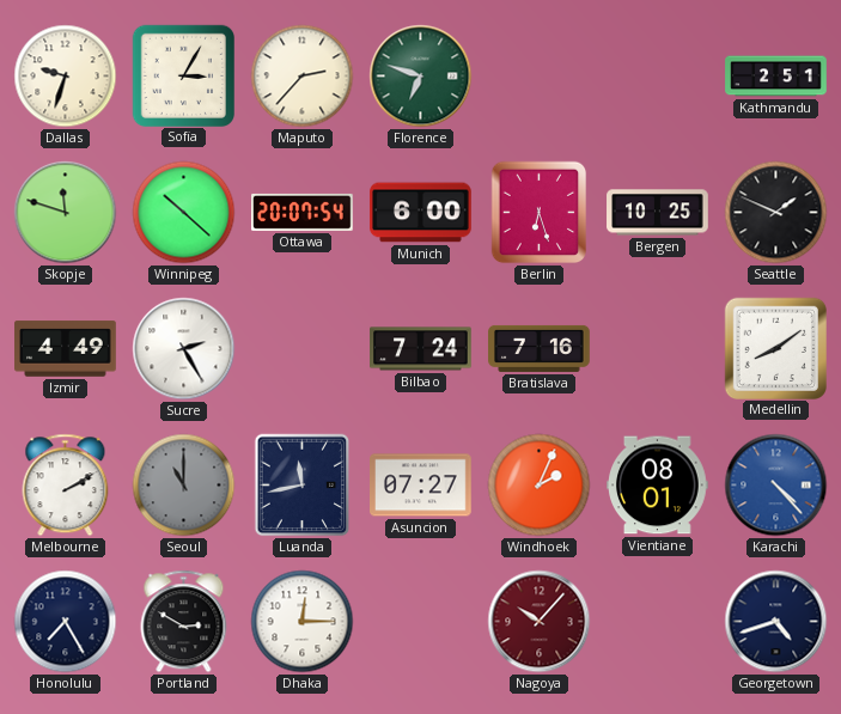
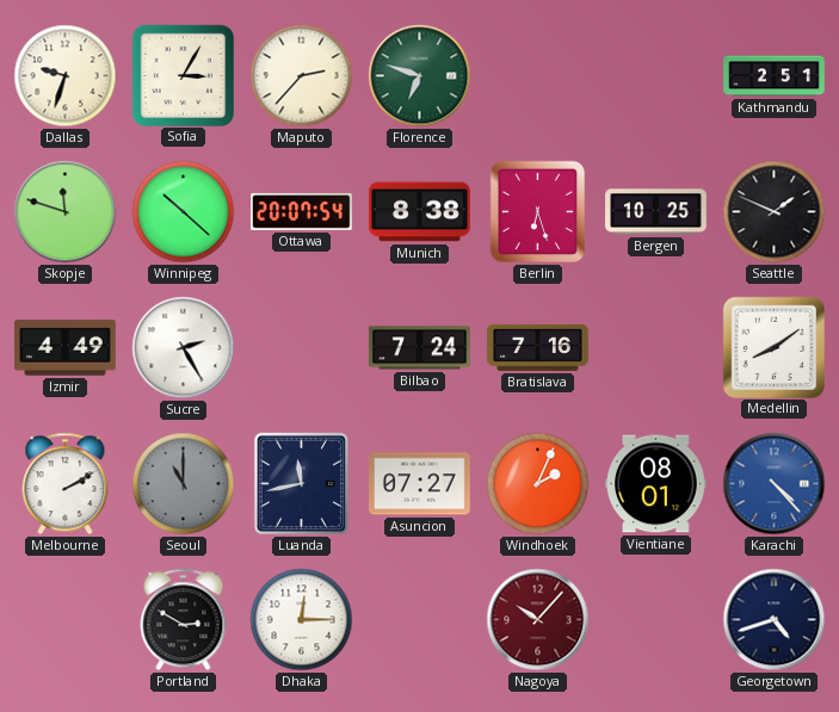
Munich: 6:00 -> 8:38 (420, 212)
Honolulu: 7:25 -> none (66, 622)
